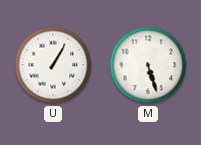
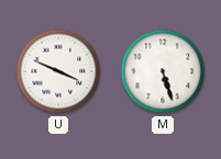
U: 1:05 -> 3:49 (58, 71)
